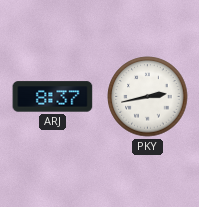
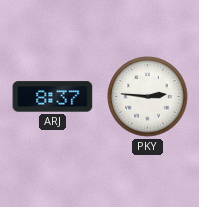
PKY: 2:43 -> 2:46 (148, 97)
